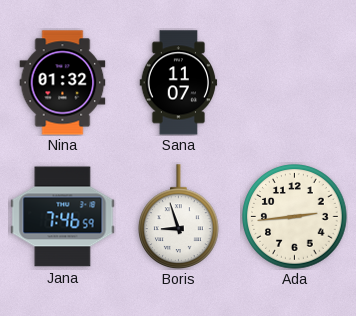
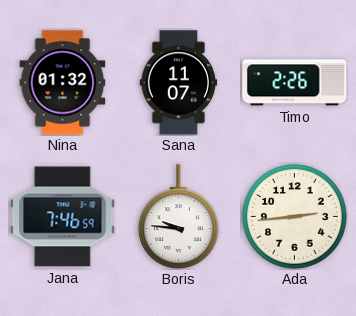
Timo: none -> 2:26 (295, 83)
Boris: 8:57 -> 9:46 (179, 216)
